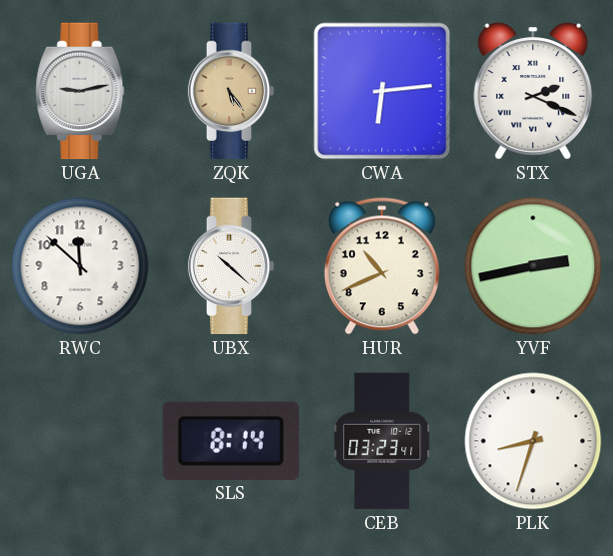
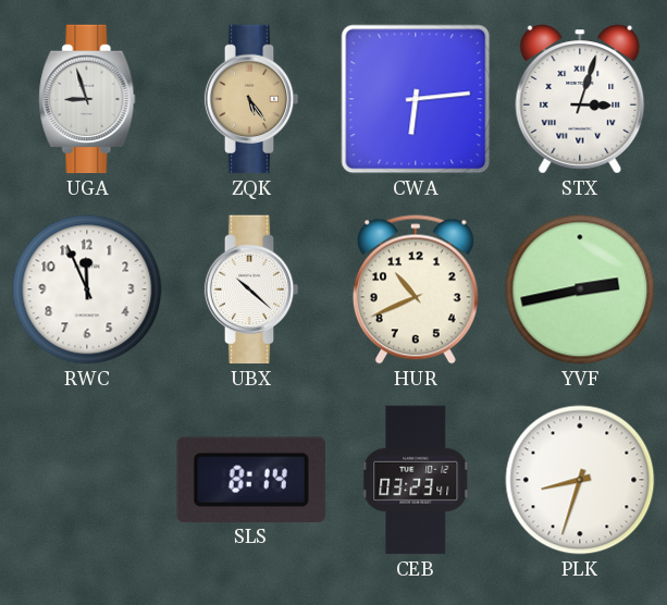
UGA: 9:13 -> 8:57 (87, 99)
STX: 2:19 -> 3:03 (580, 99)
RWC: 11:52 -> 11:56 (87, 289)
